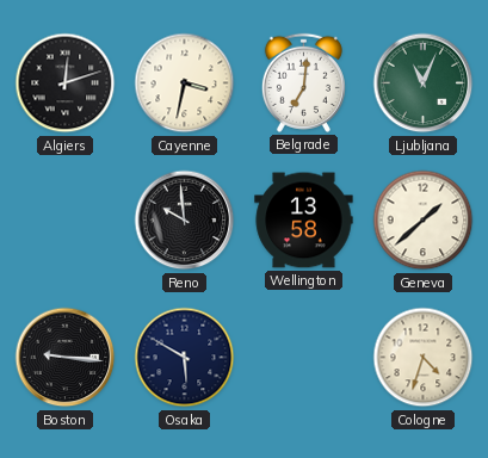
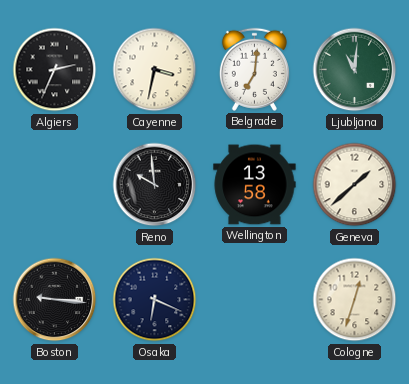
Algiers: 12:12 -> 2:34 (55, 70)
Ljubljana: 11:04 -> 11:01 (355, 70)
Osaka: 5:50 -> 6:19 (155, 300)
Cologne: 4:33 -> 12:33 (355, 300)
